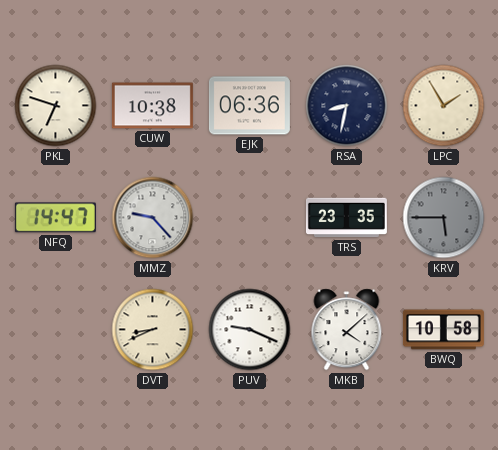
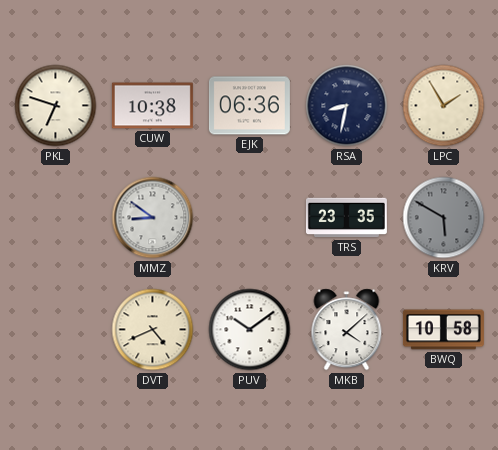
NFQ: 14:47 -> none (55, 218)
MMZ: 9:23 -> 8:51 (153, 218)
KRV: 5:45 -> 5:50 (444, 218)
DVT: 8:41 -> 4:41 (153, 330)
PUV: 9:19 -> 10:09 (250, 330)
